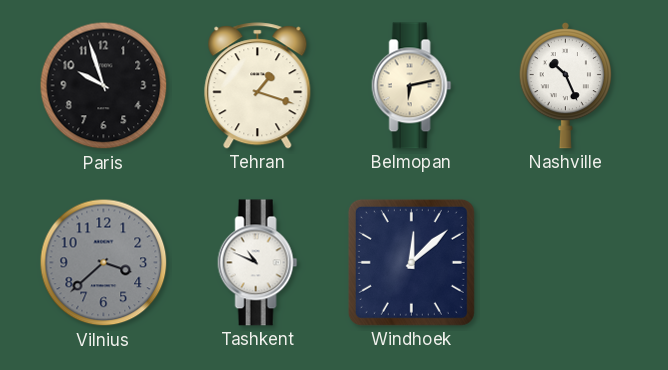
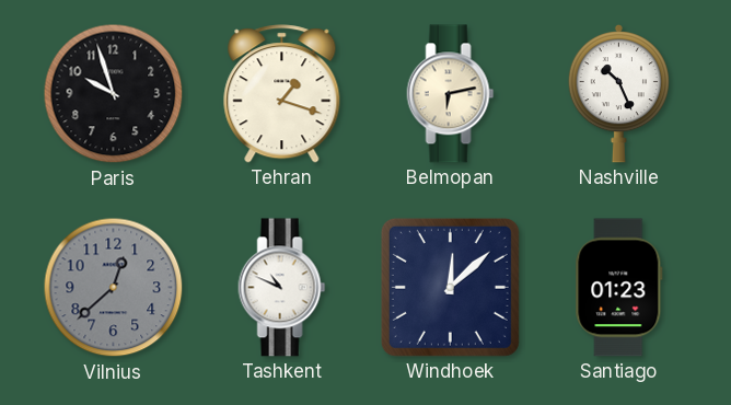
Vilnius: 3:38 -> 12:38 (114, 288)
Santiago: none -> 01:23 (619, 288)
